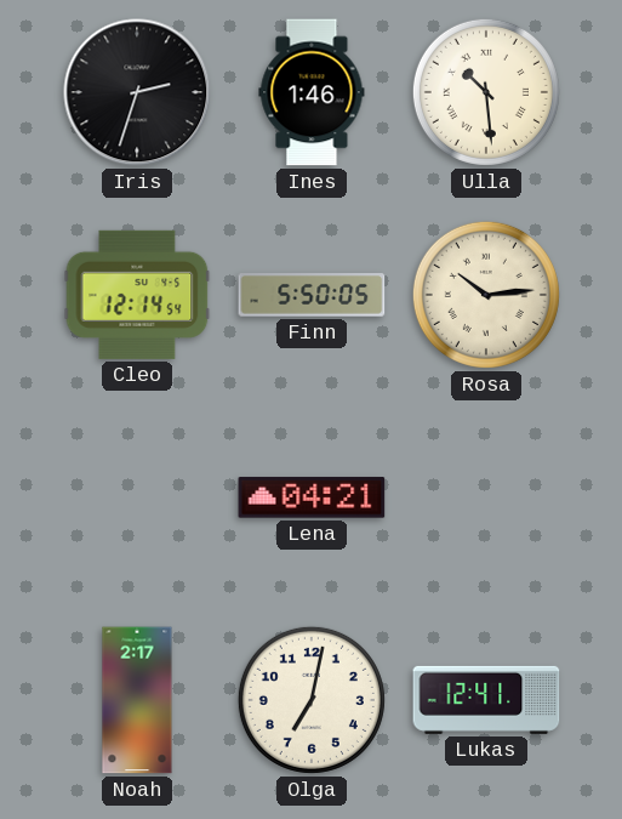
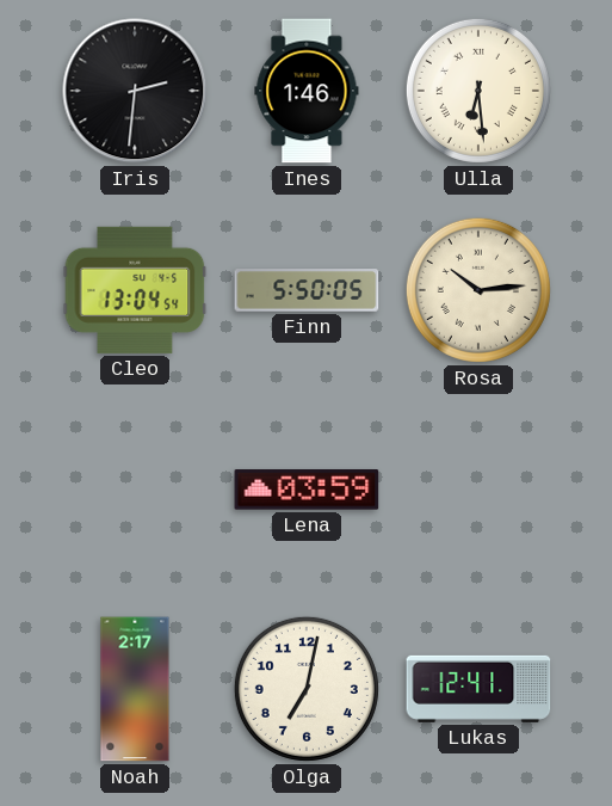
Iris: 2:33 -> 2:31 (135, 91)
Ulla: 10:29 -> 6:29 (478, 91)
Cleo: 12:14 -> 13:04 (135, 290)
Lena: 04:21 -> 03:59 (307, 490)
